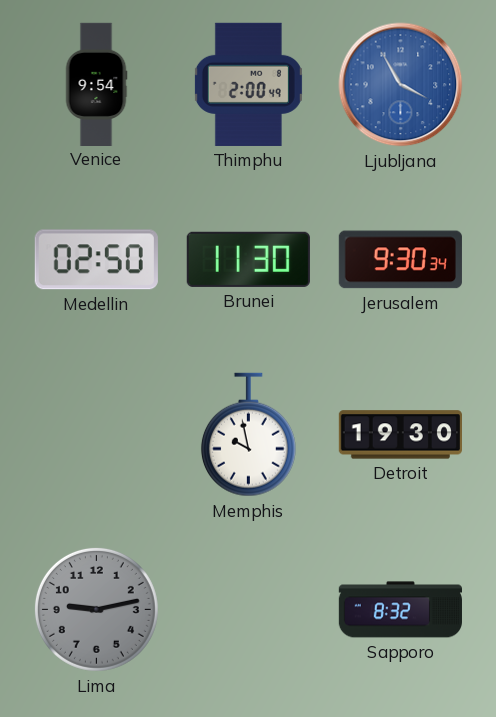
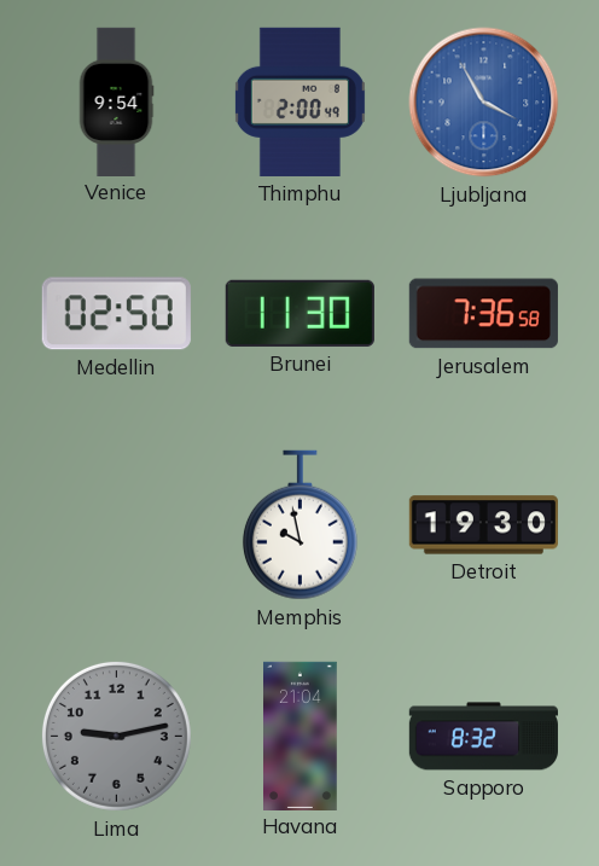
Jerusalem: 9:30 -> 7:36 (483, 314)
Havana: none -> 21:04 (301, 736)
